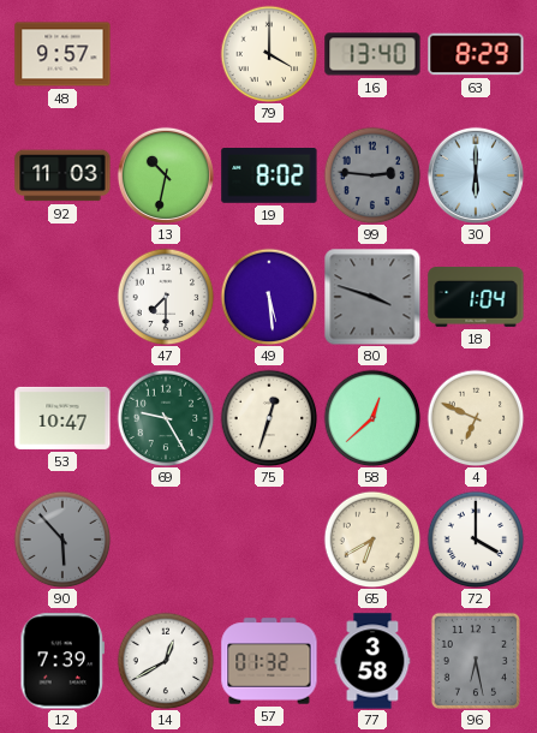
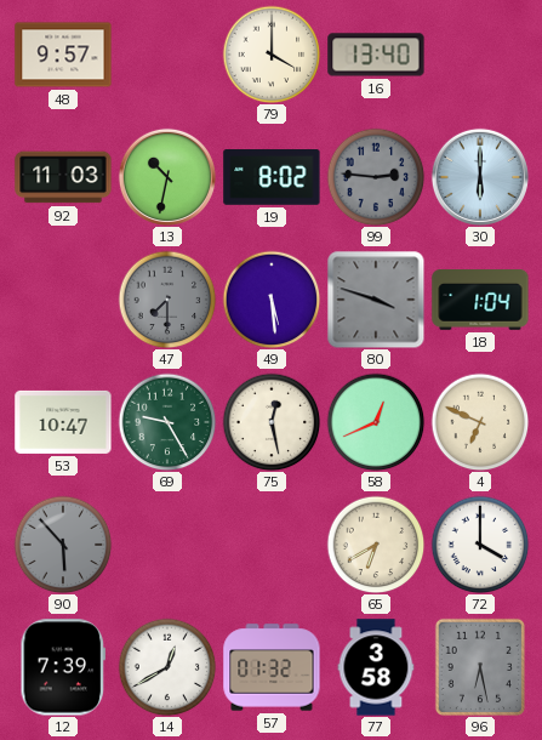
63: 8:29 -> none (476, 54)
47 dial: white -> grey (167, 300)
75: 12:33 -> 12:28 (272, 422)
58: 12:38 -> 12:41 (376, 422)
